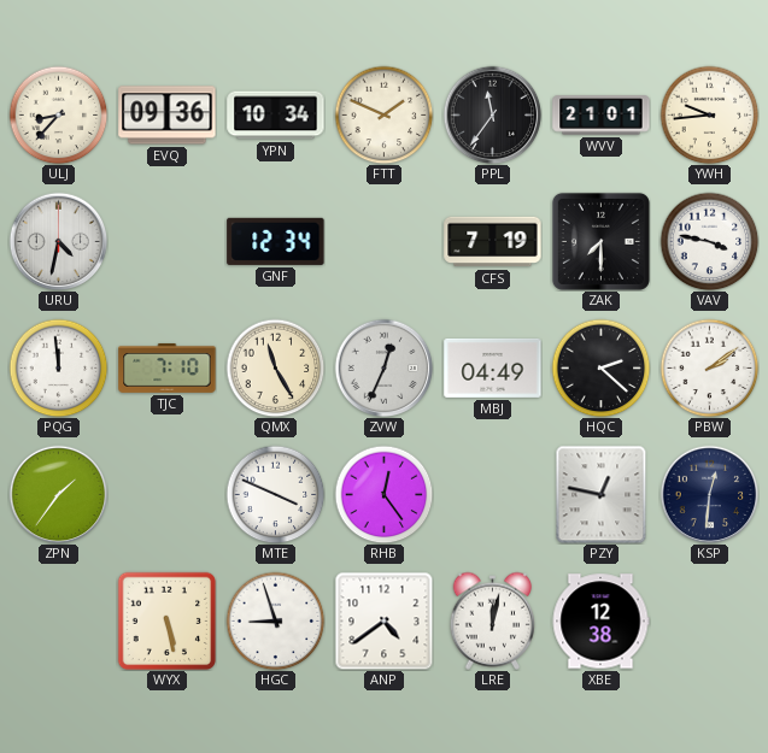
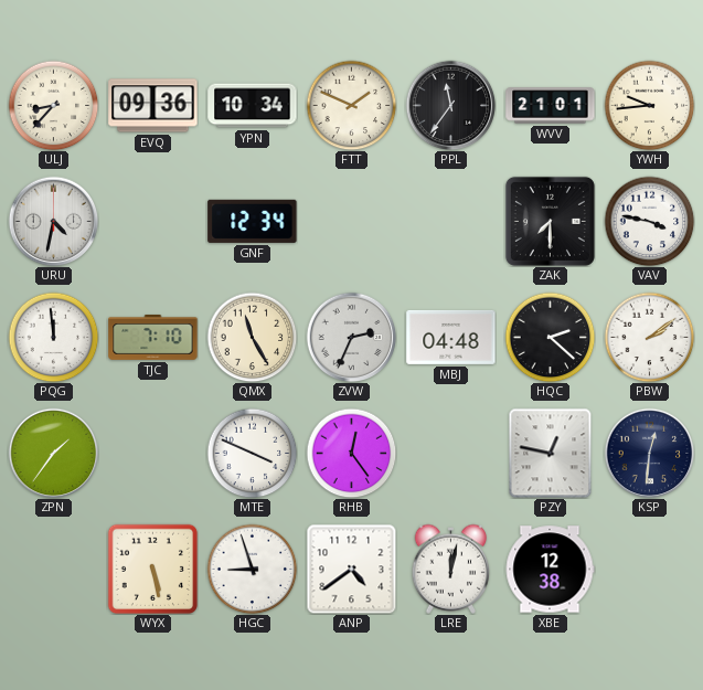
CFS: 7:19 -> none (493, 242)
ZVW: 12:34 -> 2:34 (351, 337)
MBJ: 04:49 -> 04:48 (451, 337)
